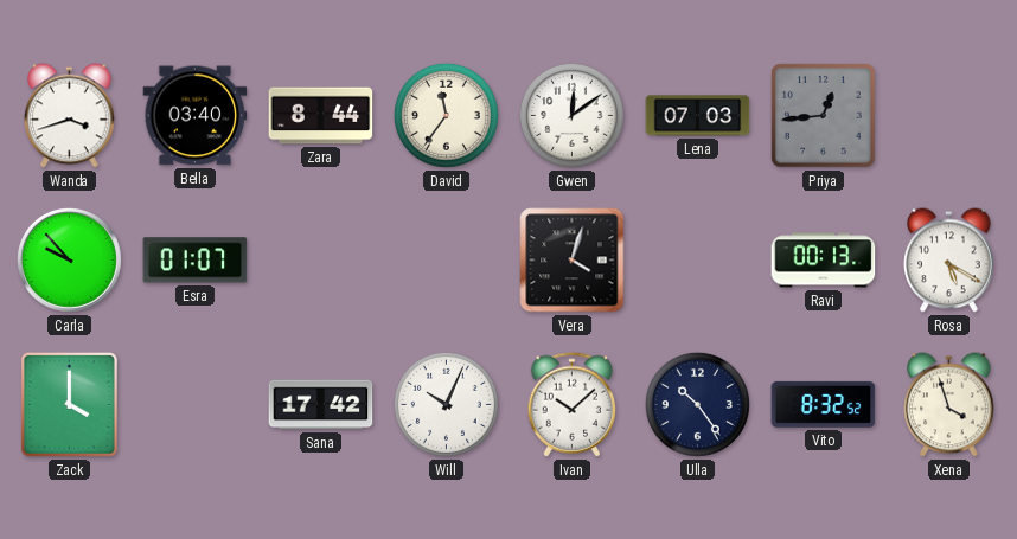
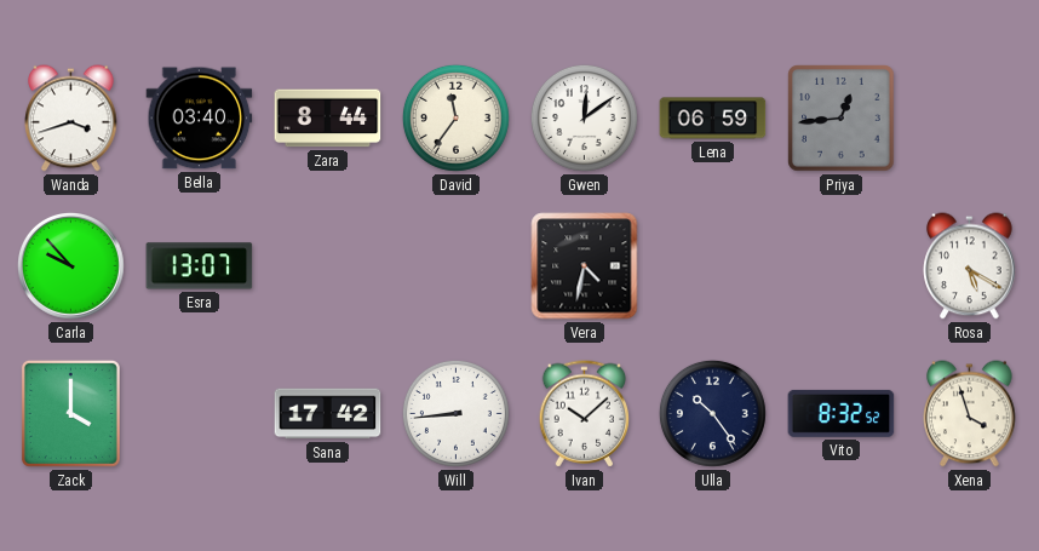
Lena: 07:03 -> 06:59 (713, 119)
Esra: 01:07 -> 13:07 (200, 266)
Vera: 4:03 -> 4:32 (585, 266)
Ravi: 00:13 -> none (824, 261)
Will: 10:04 -> 8:44 (455, 413)
